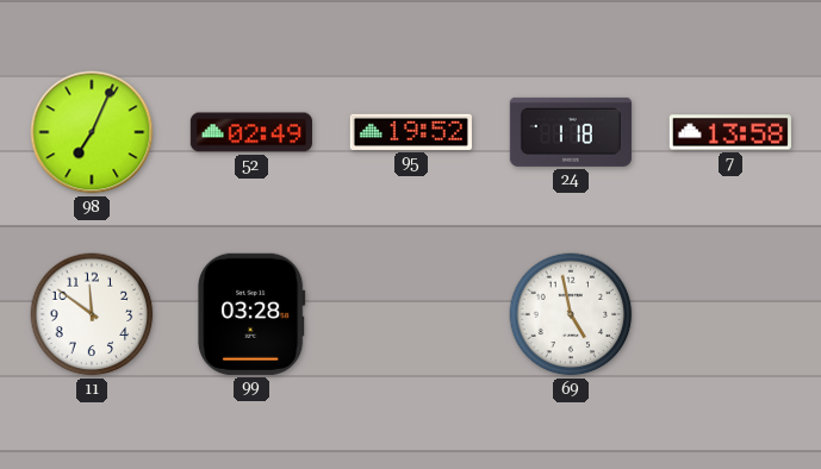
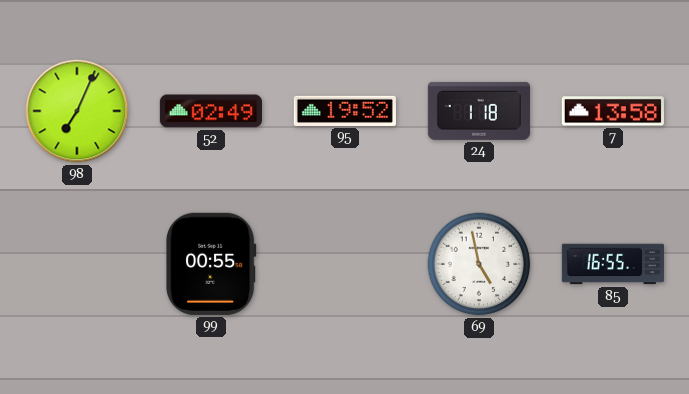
11: 11:51 -> none (92, 314)
99: 03:28 -> 00:55 (212, 264)
85: none -> 16:55 (613, 264)
